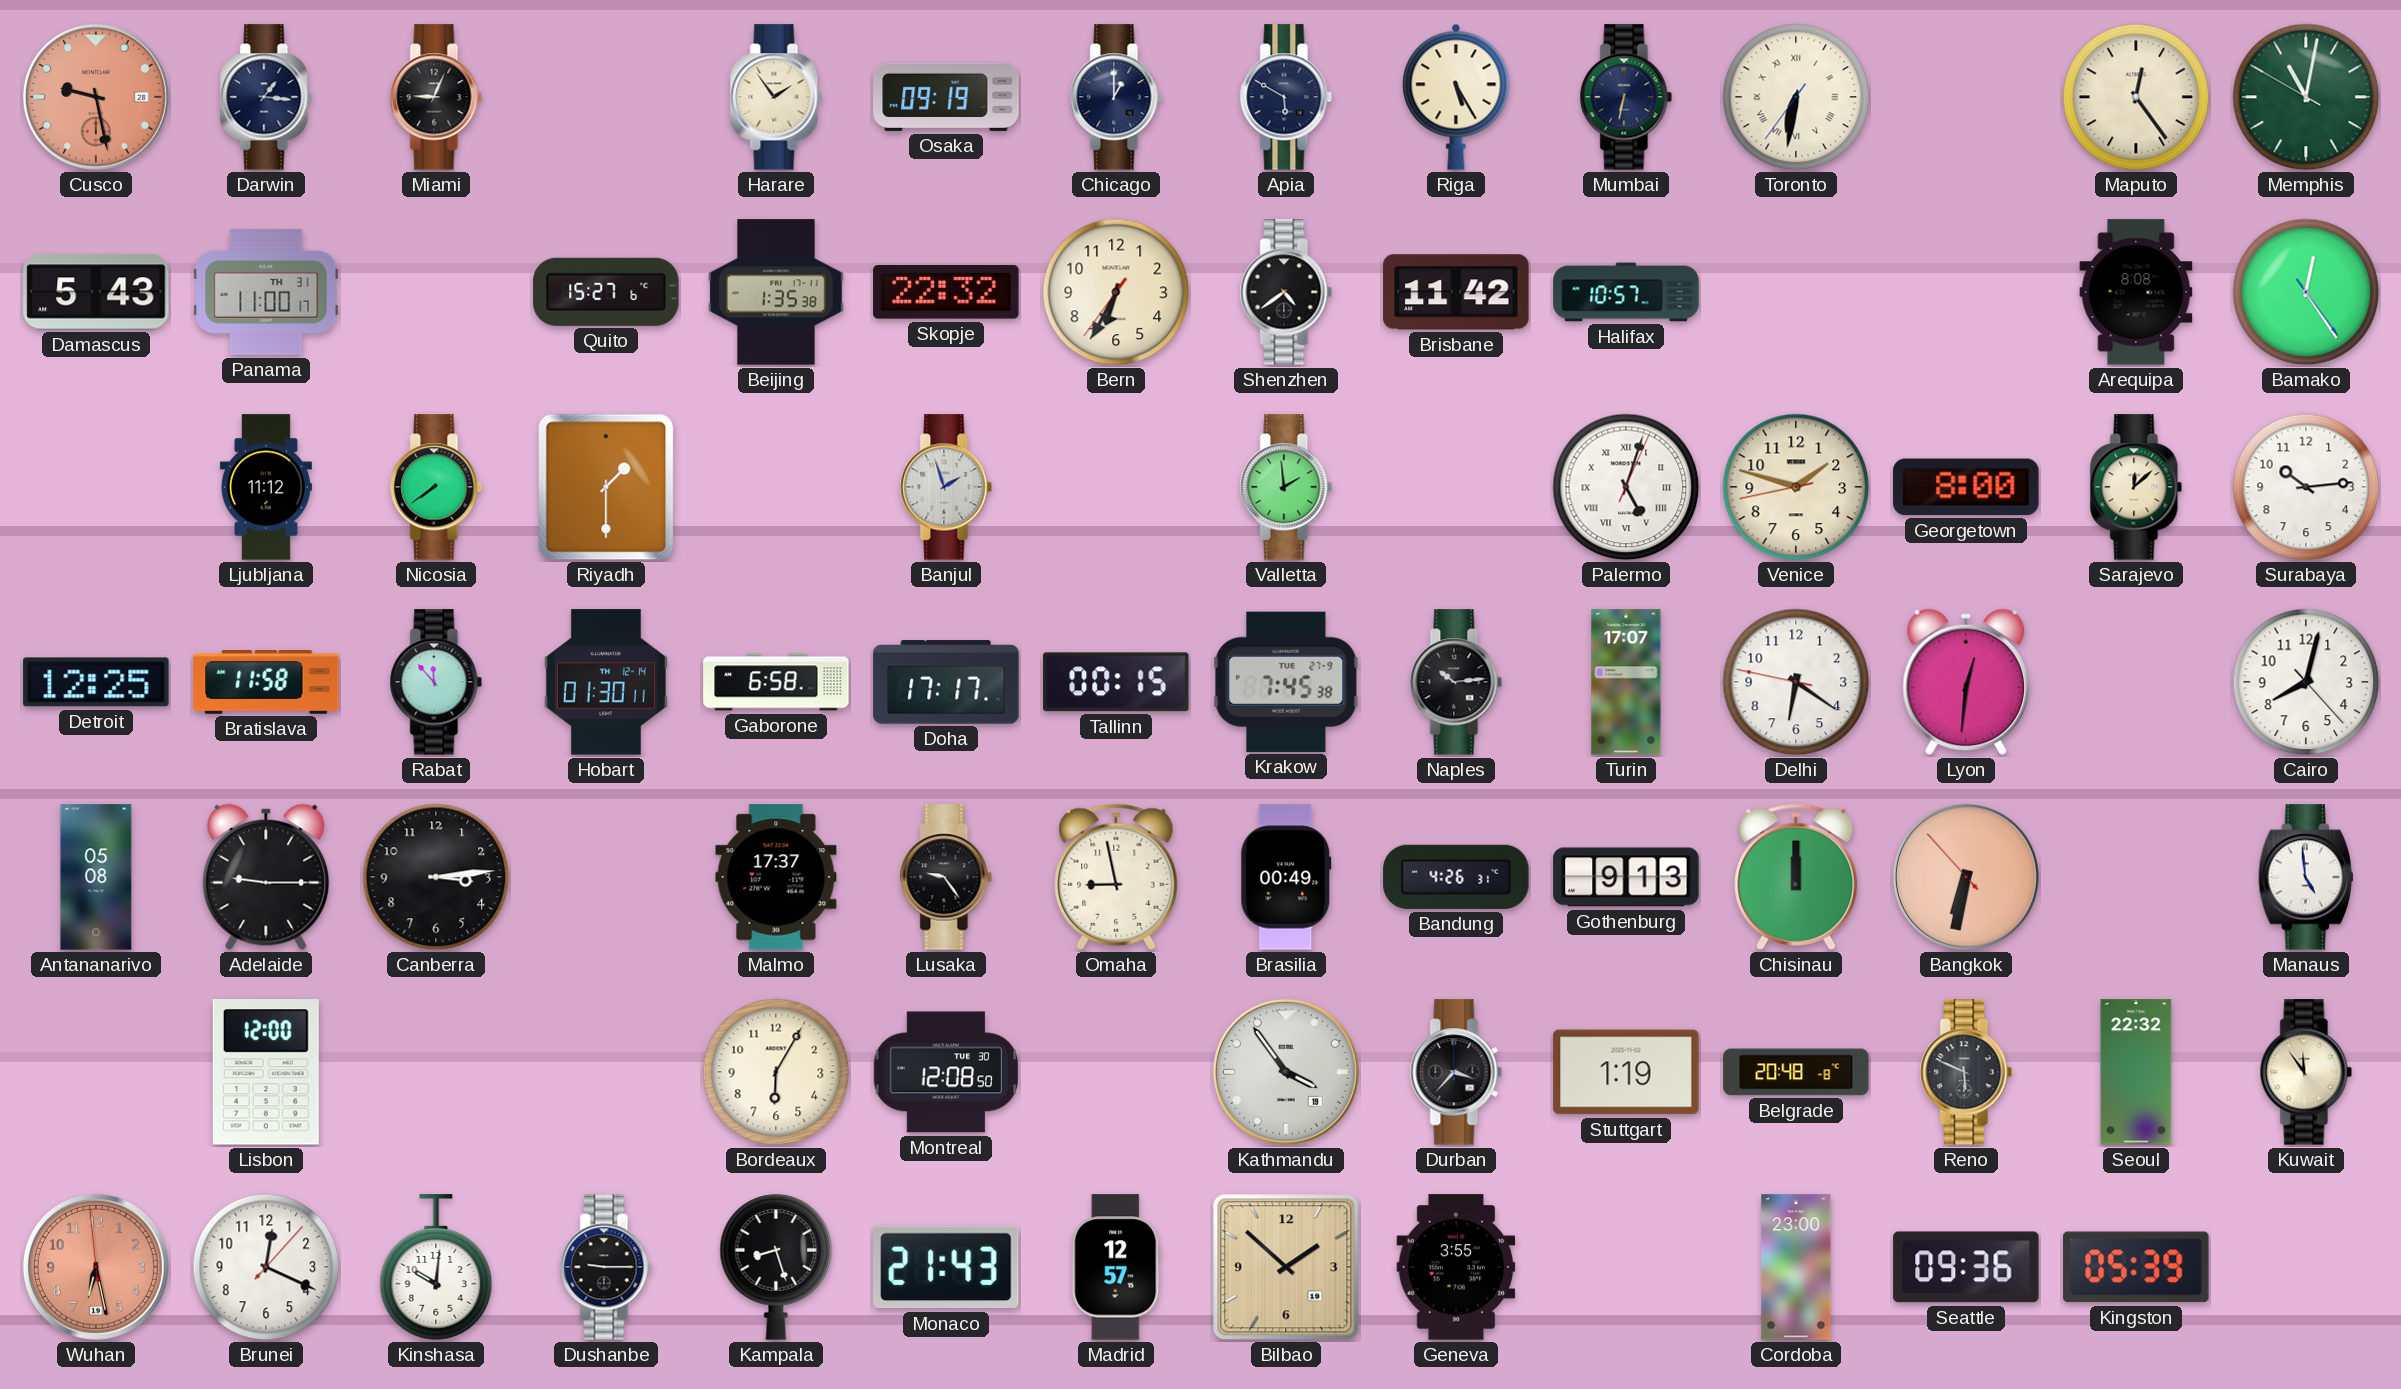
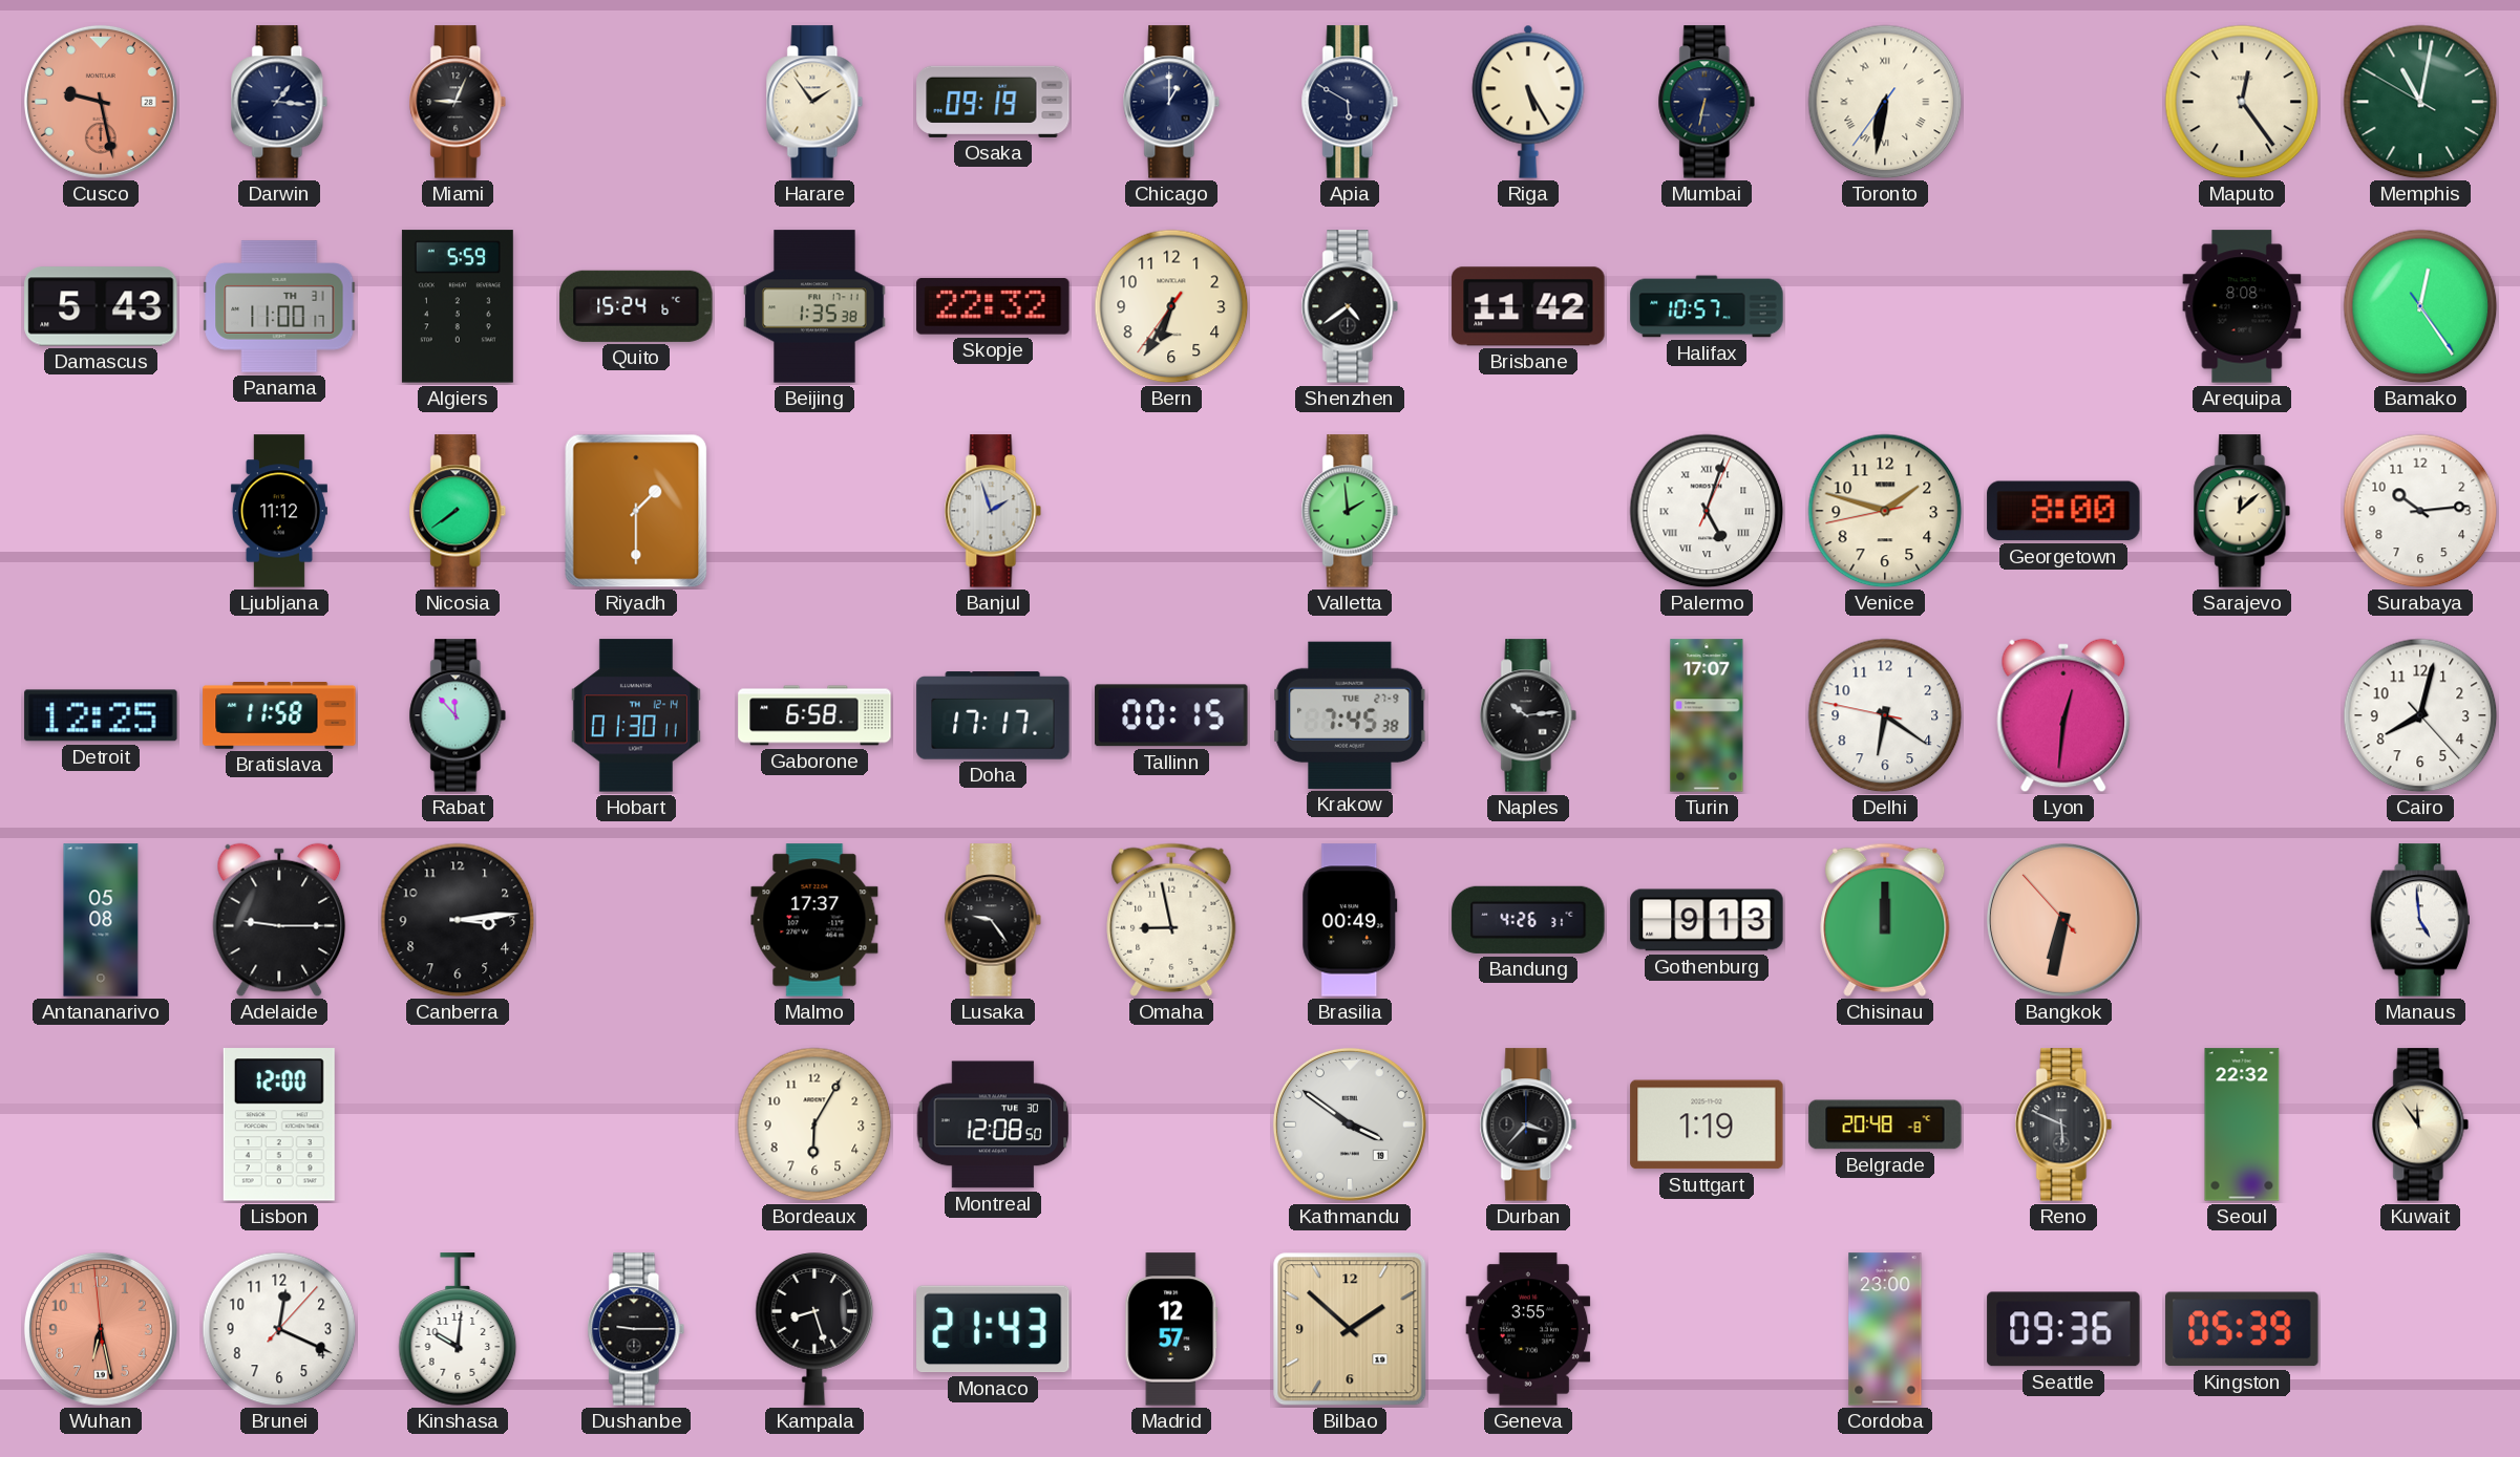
Algiers: none -> 5:59 (458, 306)
Quito: 15:27 -> 15:24 (636, 306)
Kathmandu: 3:54 -> 3:51 (1350, 1124)
